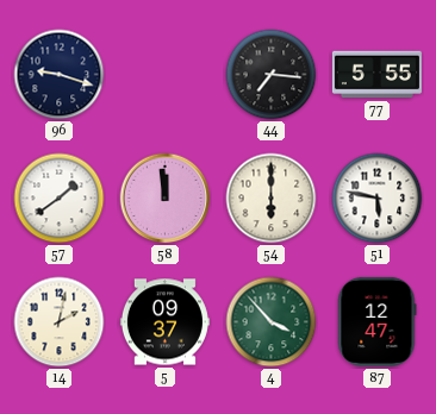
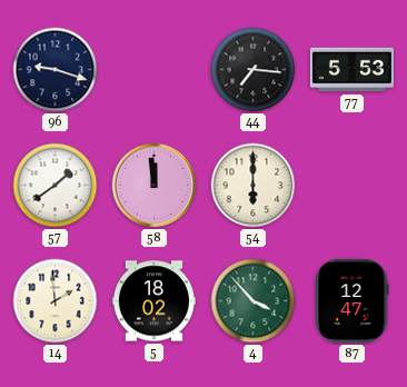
77: 5:55 -> 5:53 (351, 70)
51: 5:47 -> none (378, 199)
14: 2:02 -> 1:59 (56, 301)
5: 09:37 -> 18:02 (153, 301)
